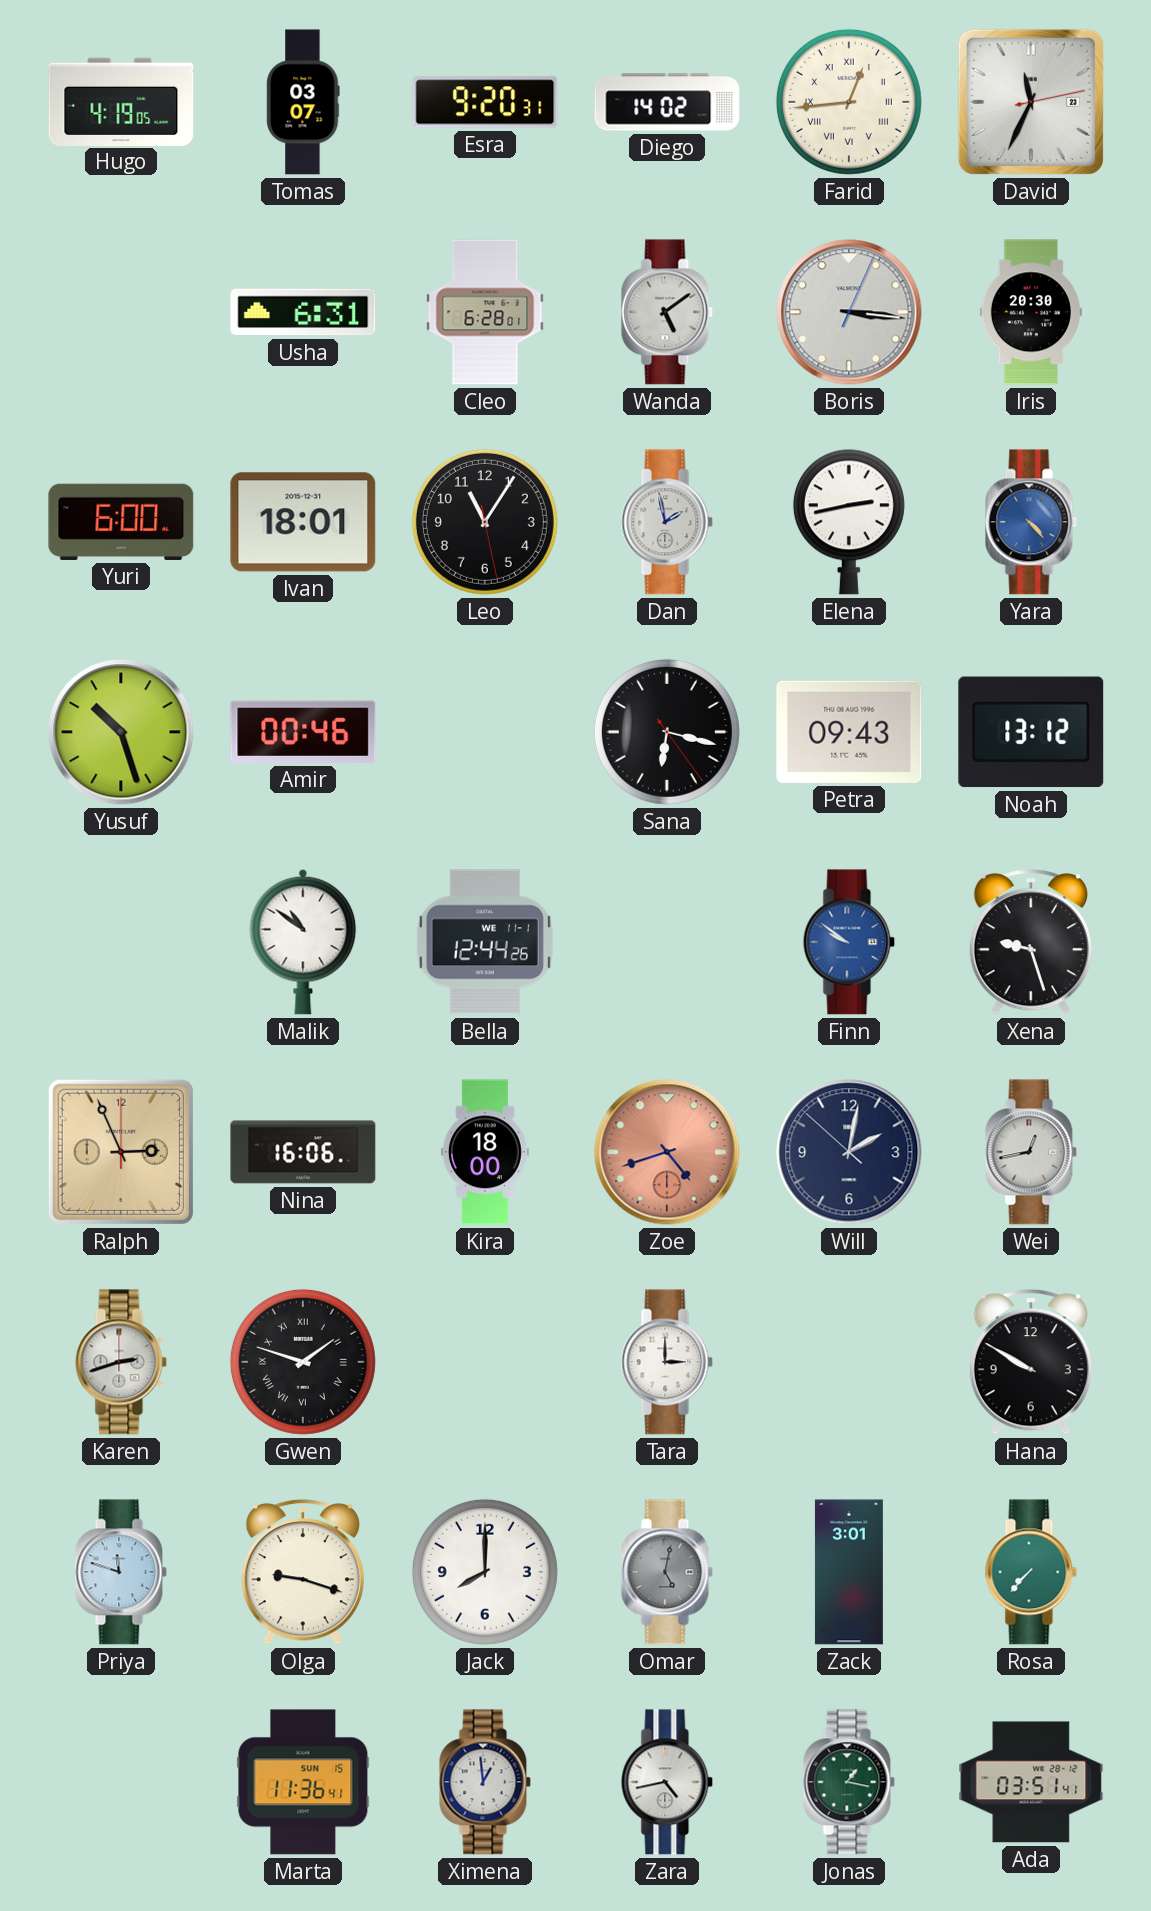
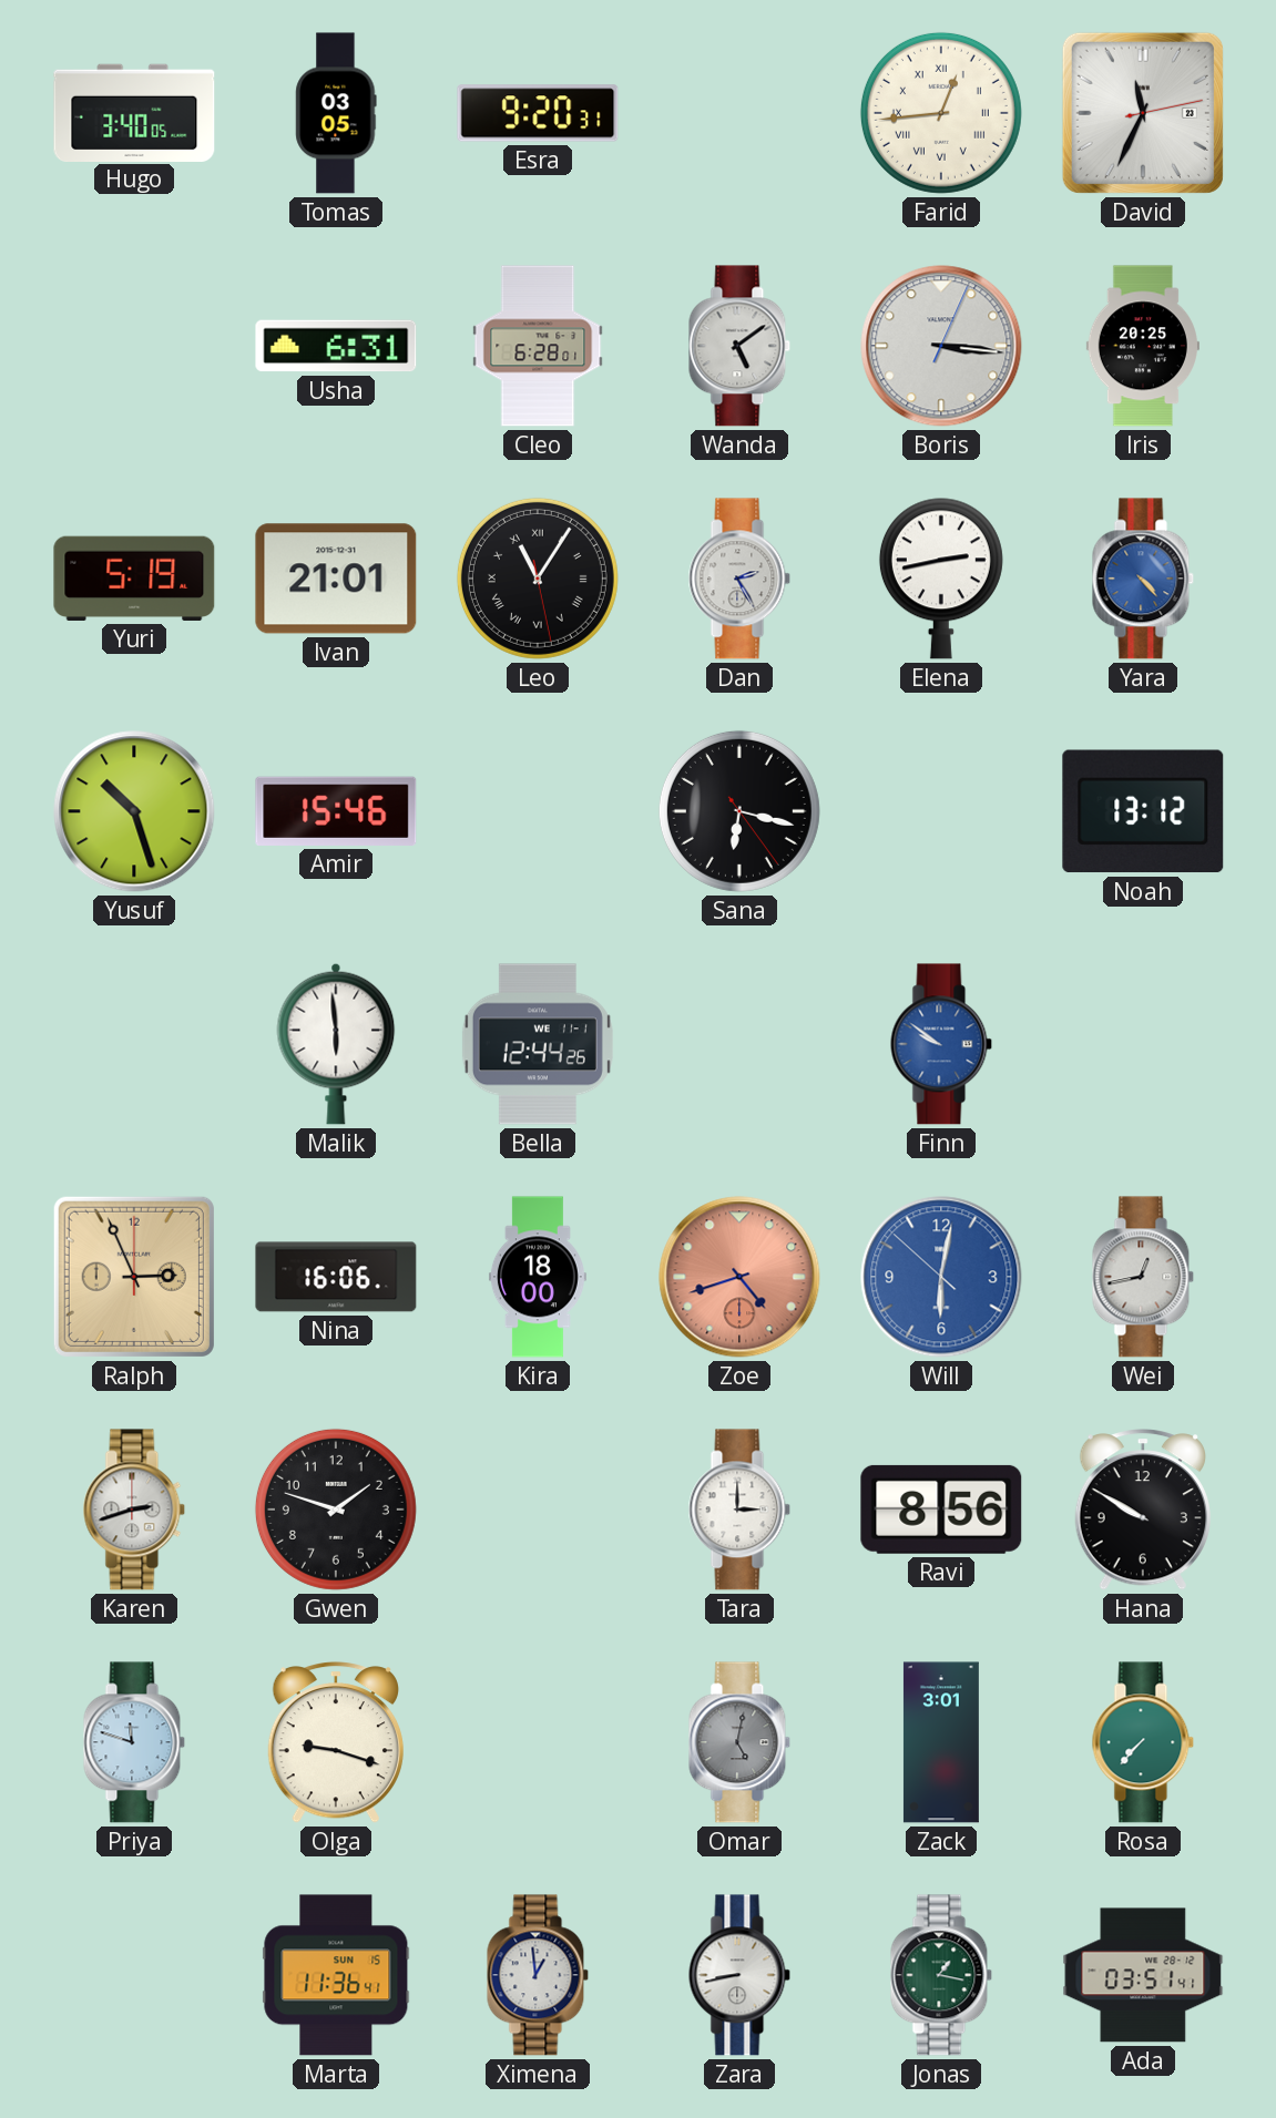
Hugo: 4:19 -> 3:40 (134, 112)
Tomas: 03:07 -> 03:05 (336, 113)
Diego: 14:02 -> none (667, 102)
Iris: 20:30 -> 20:25 (1143, 346)
Yuri: 6:00 -> 5:19 (134, 579)
Ivan: 18:01 -> 21:01 (336, 579)
Leo numerals: Arabic -> Roman (538, 579)
Dan: 1:58 -> 2:25 (739, 579)
Amir: 00:46 -> 15:46 (336, 811)
Petra: 09:43 -> none (849, 732)
Malik: 10:51 -> 5:59 (336, 1044)
Xena: 9:27 -> none (1031, 942)
Will: 2:01 -> 6:01 (941, 1277)
Will dial: navy -> blue (941, 1277)
Gwen numerals: Roman -> Arabic (336, 1510)
Ravi: none -> 8:56 (941, 1510)
Jack: 8:00 -> none (485, 1572)
Zara: 4:43 -> 8:43 (739, 1975)
